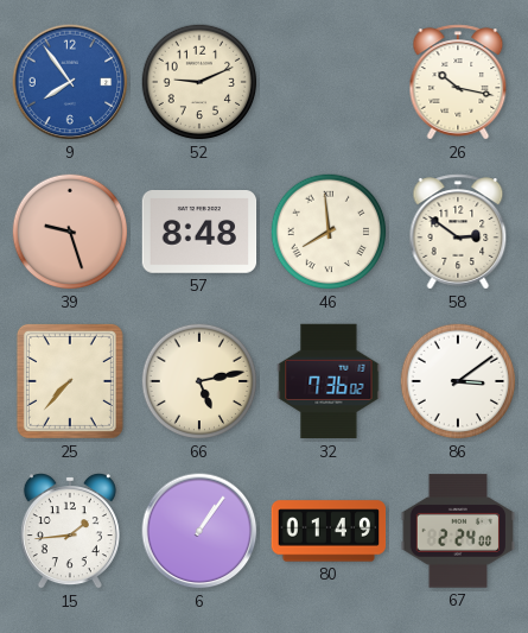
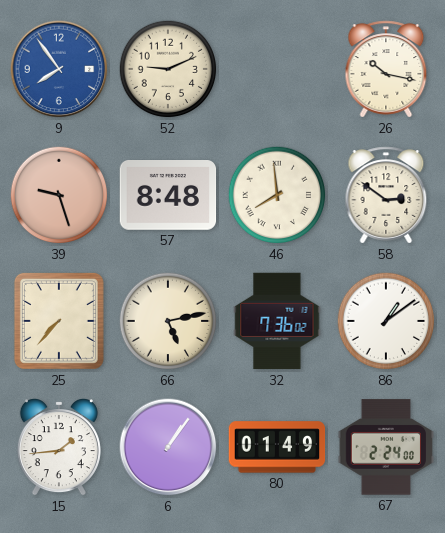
86: 3:09 -> 1:09 (386, 321)
